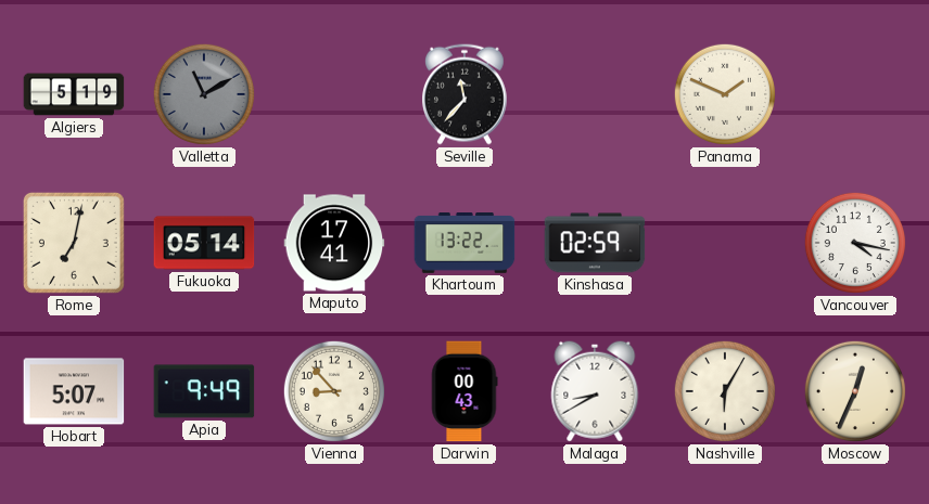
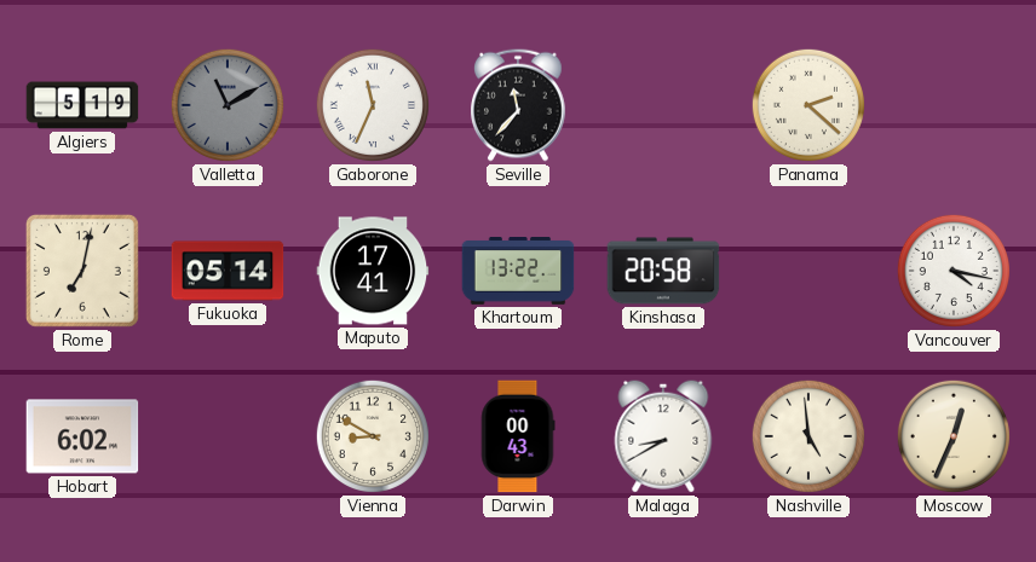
Gaborone: none -> 11:34 (373, 105)
Panama: 1:49 -> 2:22 (808, 105)
Kinshasa: 02:59 -> 20:58 (663, 271)
Hobart: 5:07 -> 6:02 (82, 436)
Apia: 9:49 -> none (204, 391)
Vienna: 8:53 -> 8:50 (373, 436)
Nashville: 6:05 -> 4:59 (808, 436)
